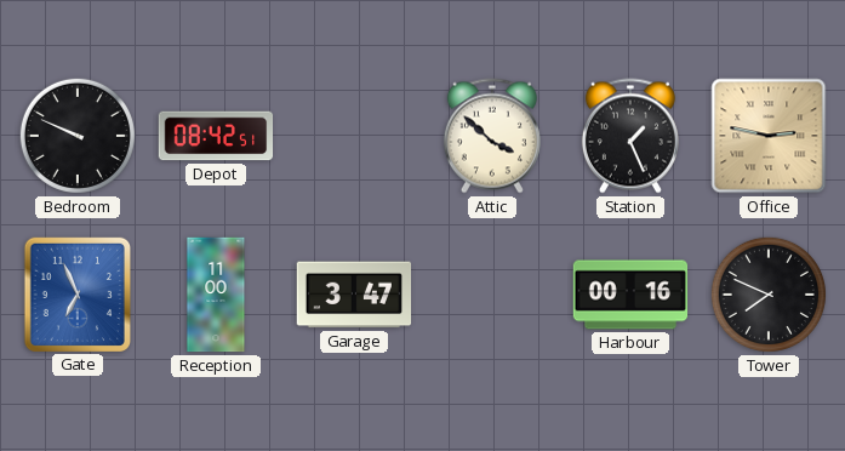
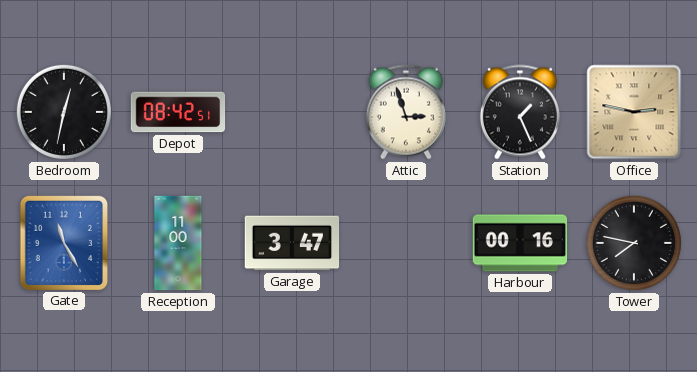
Bedroom: 9:49 -> 12:32 (64, 112)
Attic: 3:52 -> 2:57 (406, 112)
Gate: 6:56 -> 11:25 (63, 242)
Tower: 7:49 -> 7:47 (634, 243)
